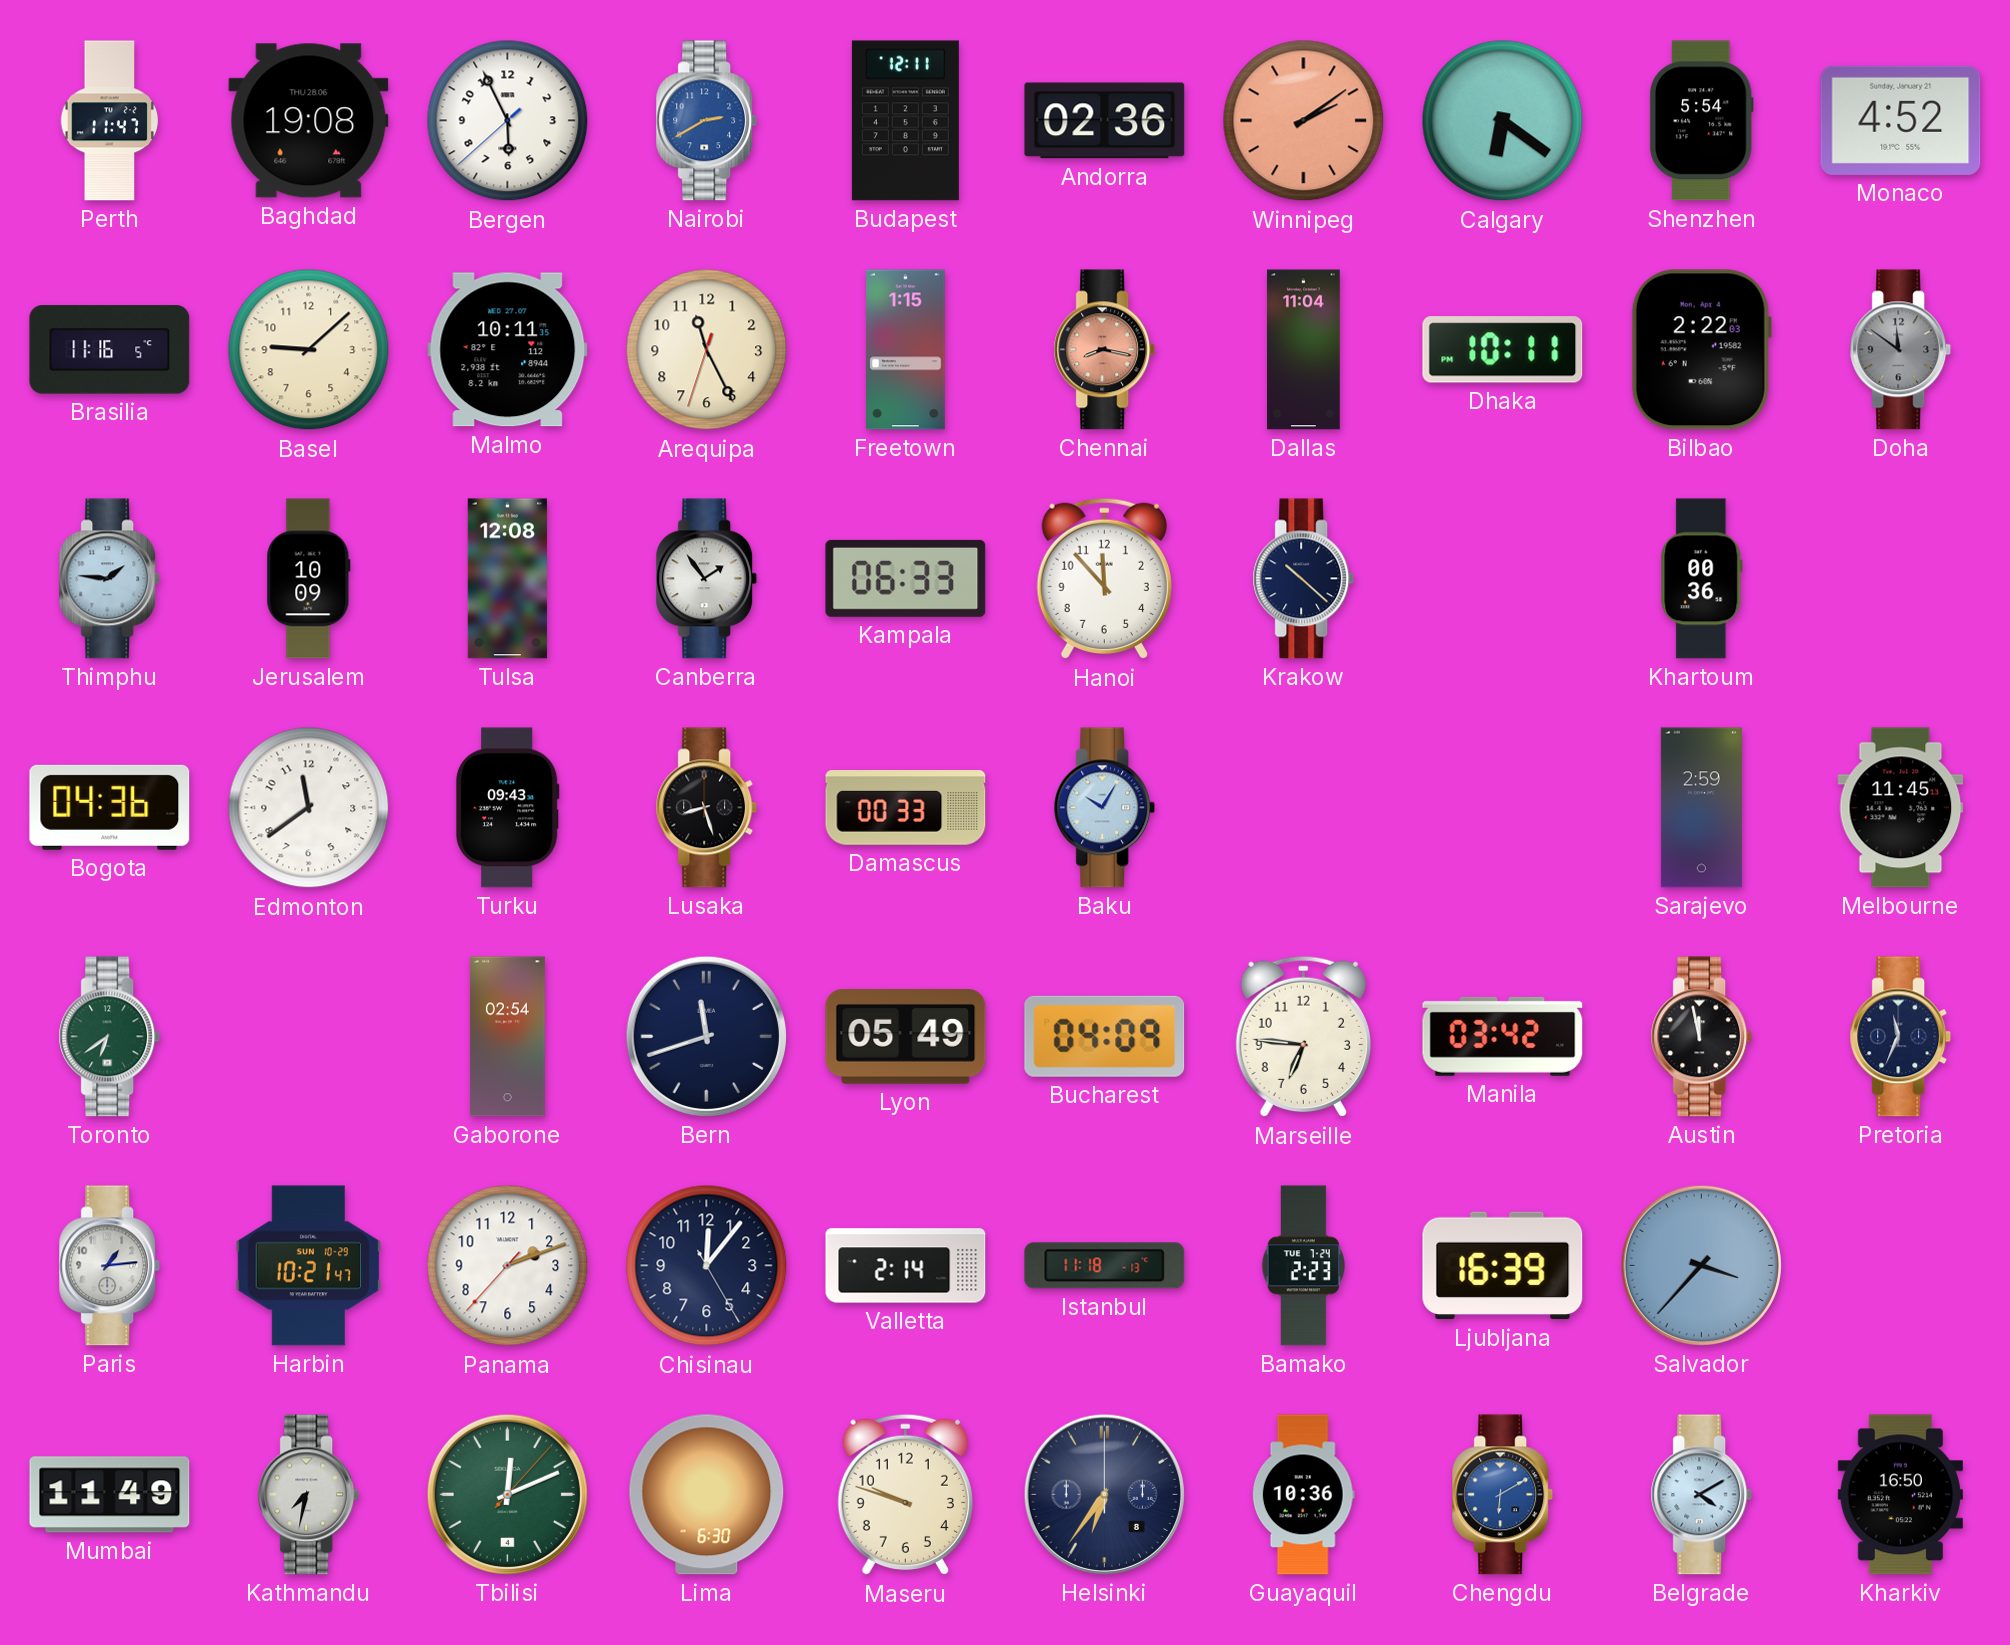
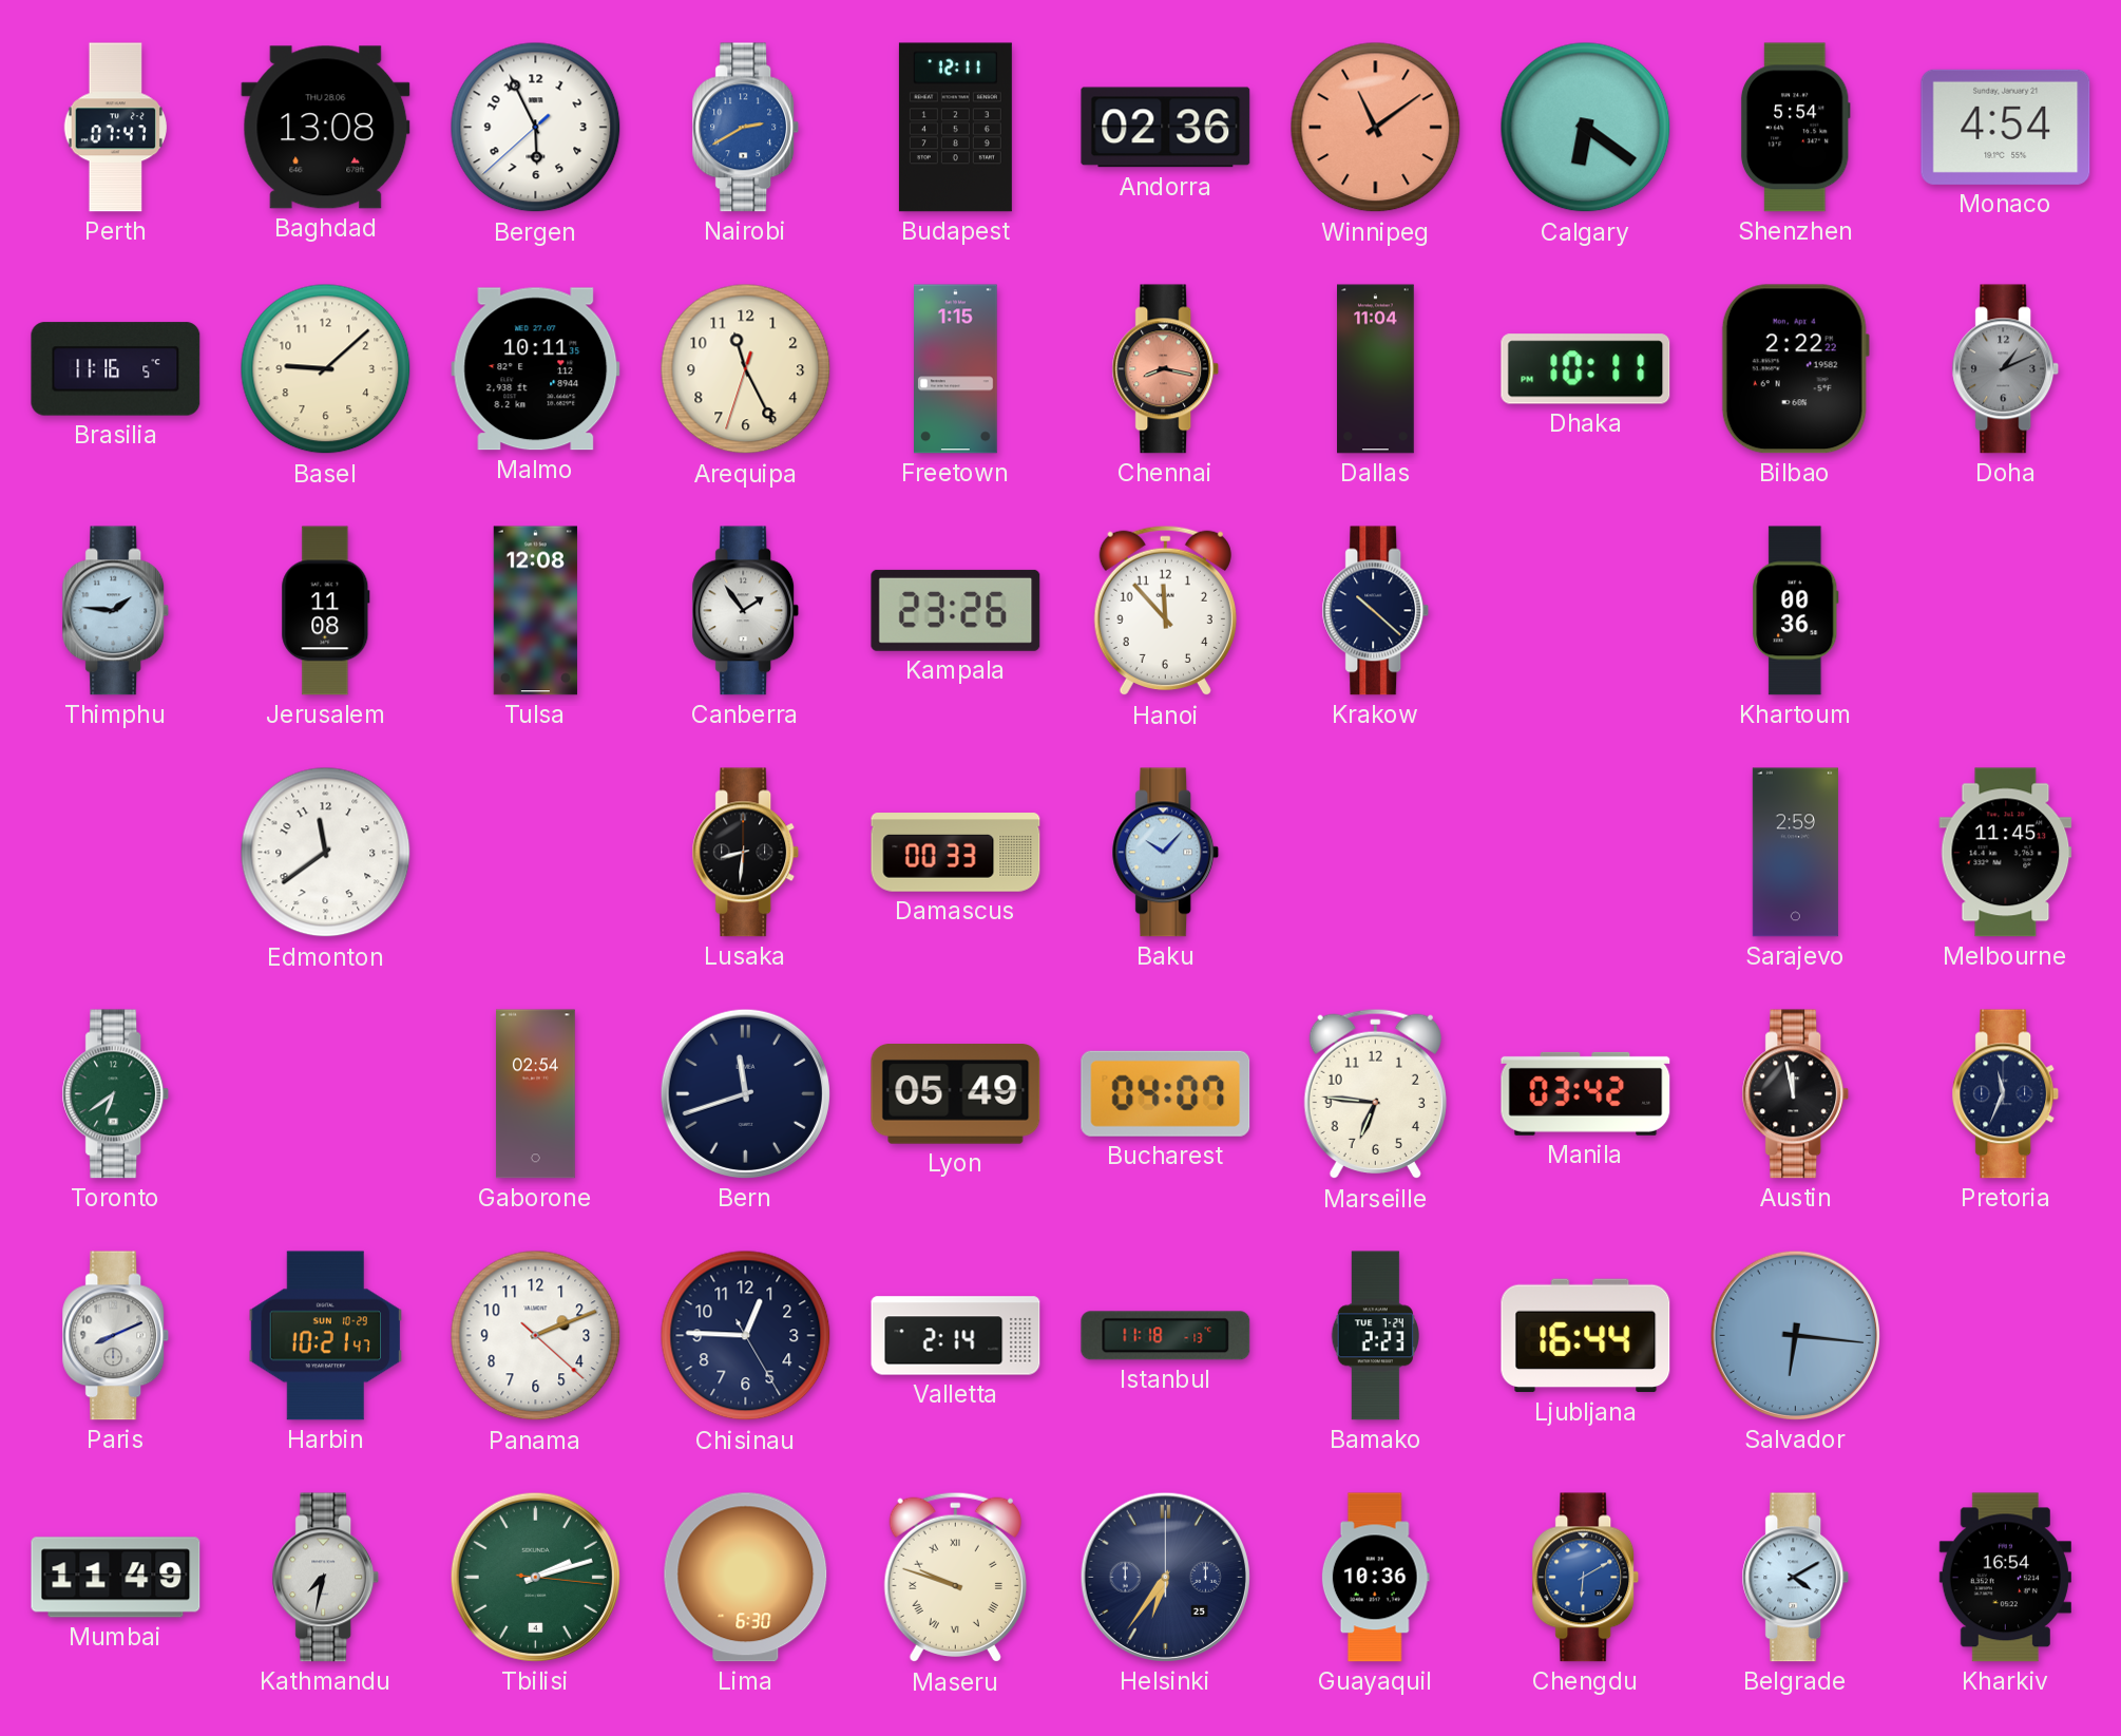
Perth: 11:47 -> 07:47 (115, 128)
Baghdad: 19:08 -> 13:08 (326, 128)
Winnipeg: 2:09 -> 11:09 (1376, 128)
Monaco: 4:52 -> 4:54 (2006, 127)
Bilbao: 2:22:03 -> 2:22:22 (1795, 369)
Doha: 11:51 -> 1:11 (2006, 369)
Jerusalem: 10:09 -> 11:08 (326, 611)
Kampala: 06:33 -> 23:26 (956, 610)
Bogota: 04:36 -> none (110, 807)
Turku: 09:43 -> none (507, 808)
Lusaka: 8:27 -> 8:31 (746, 853)
Baku: 10:05 -> 10:07 (1166, 853)
Bucharest: 04:09 -> 04:07 (1166, 1093)
Paris: 1:14 -> 8:11 (116, 1336)
Panama: 2:11:37 -> 2:11:22 (536, 1336)
Chisinau: 12:06 -> 12:45 (746, 1336)
Ljubljana: 16:39 -> 16:44 (1586, 1336)
Salvador: 3:37 -> 6:16 (1795, 1335)
Tbilisi: 12:11 -> 2:12 (535, 1577)
Maseru numerals: Arabic -> Roman (955, 1578)
Helsinki date: 8 -> 25 (1165, 1577)
Kharkiv: 16:50 -> 16:54 (2005, 1578)
